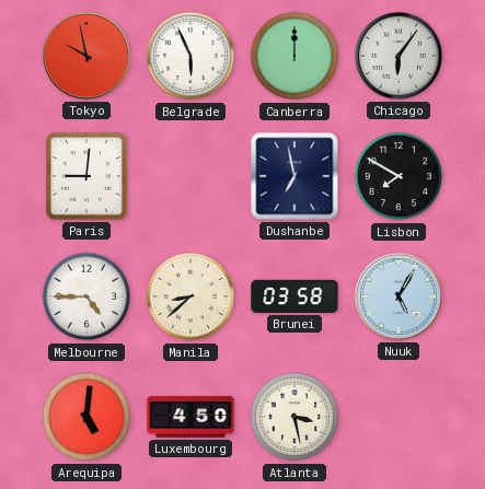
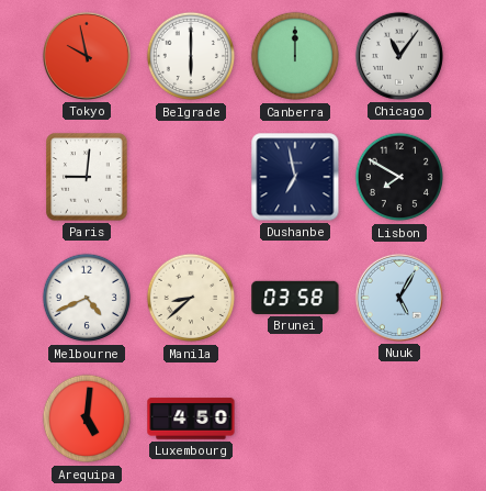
Belgrade: 5:56 -> 6:00 (191, 56)
Chicago: 6:06 -> 11:06 (399, 56)
Melbourne: 4:45 -> 4:41 (87, 298)
Atlanta: 3:28 -> none (295, 417)
